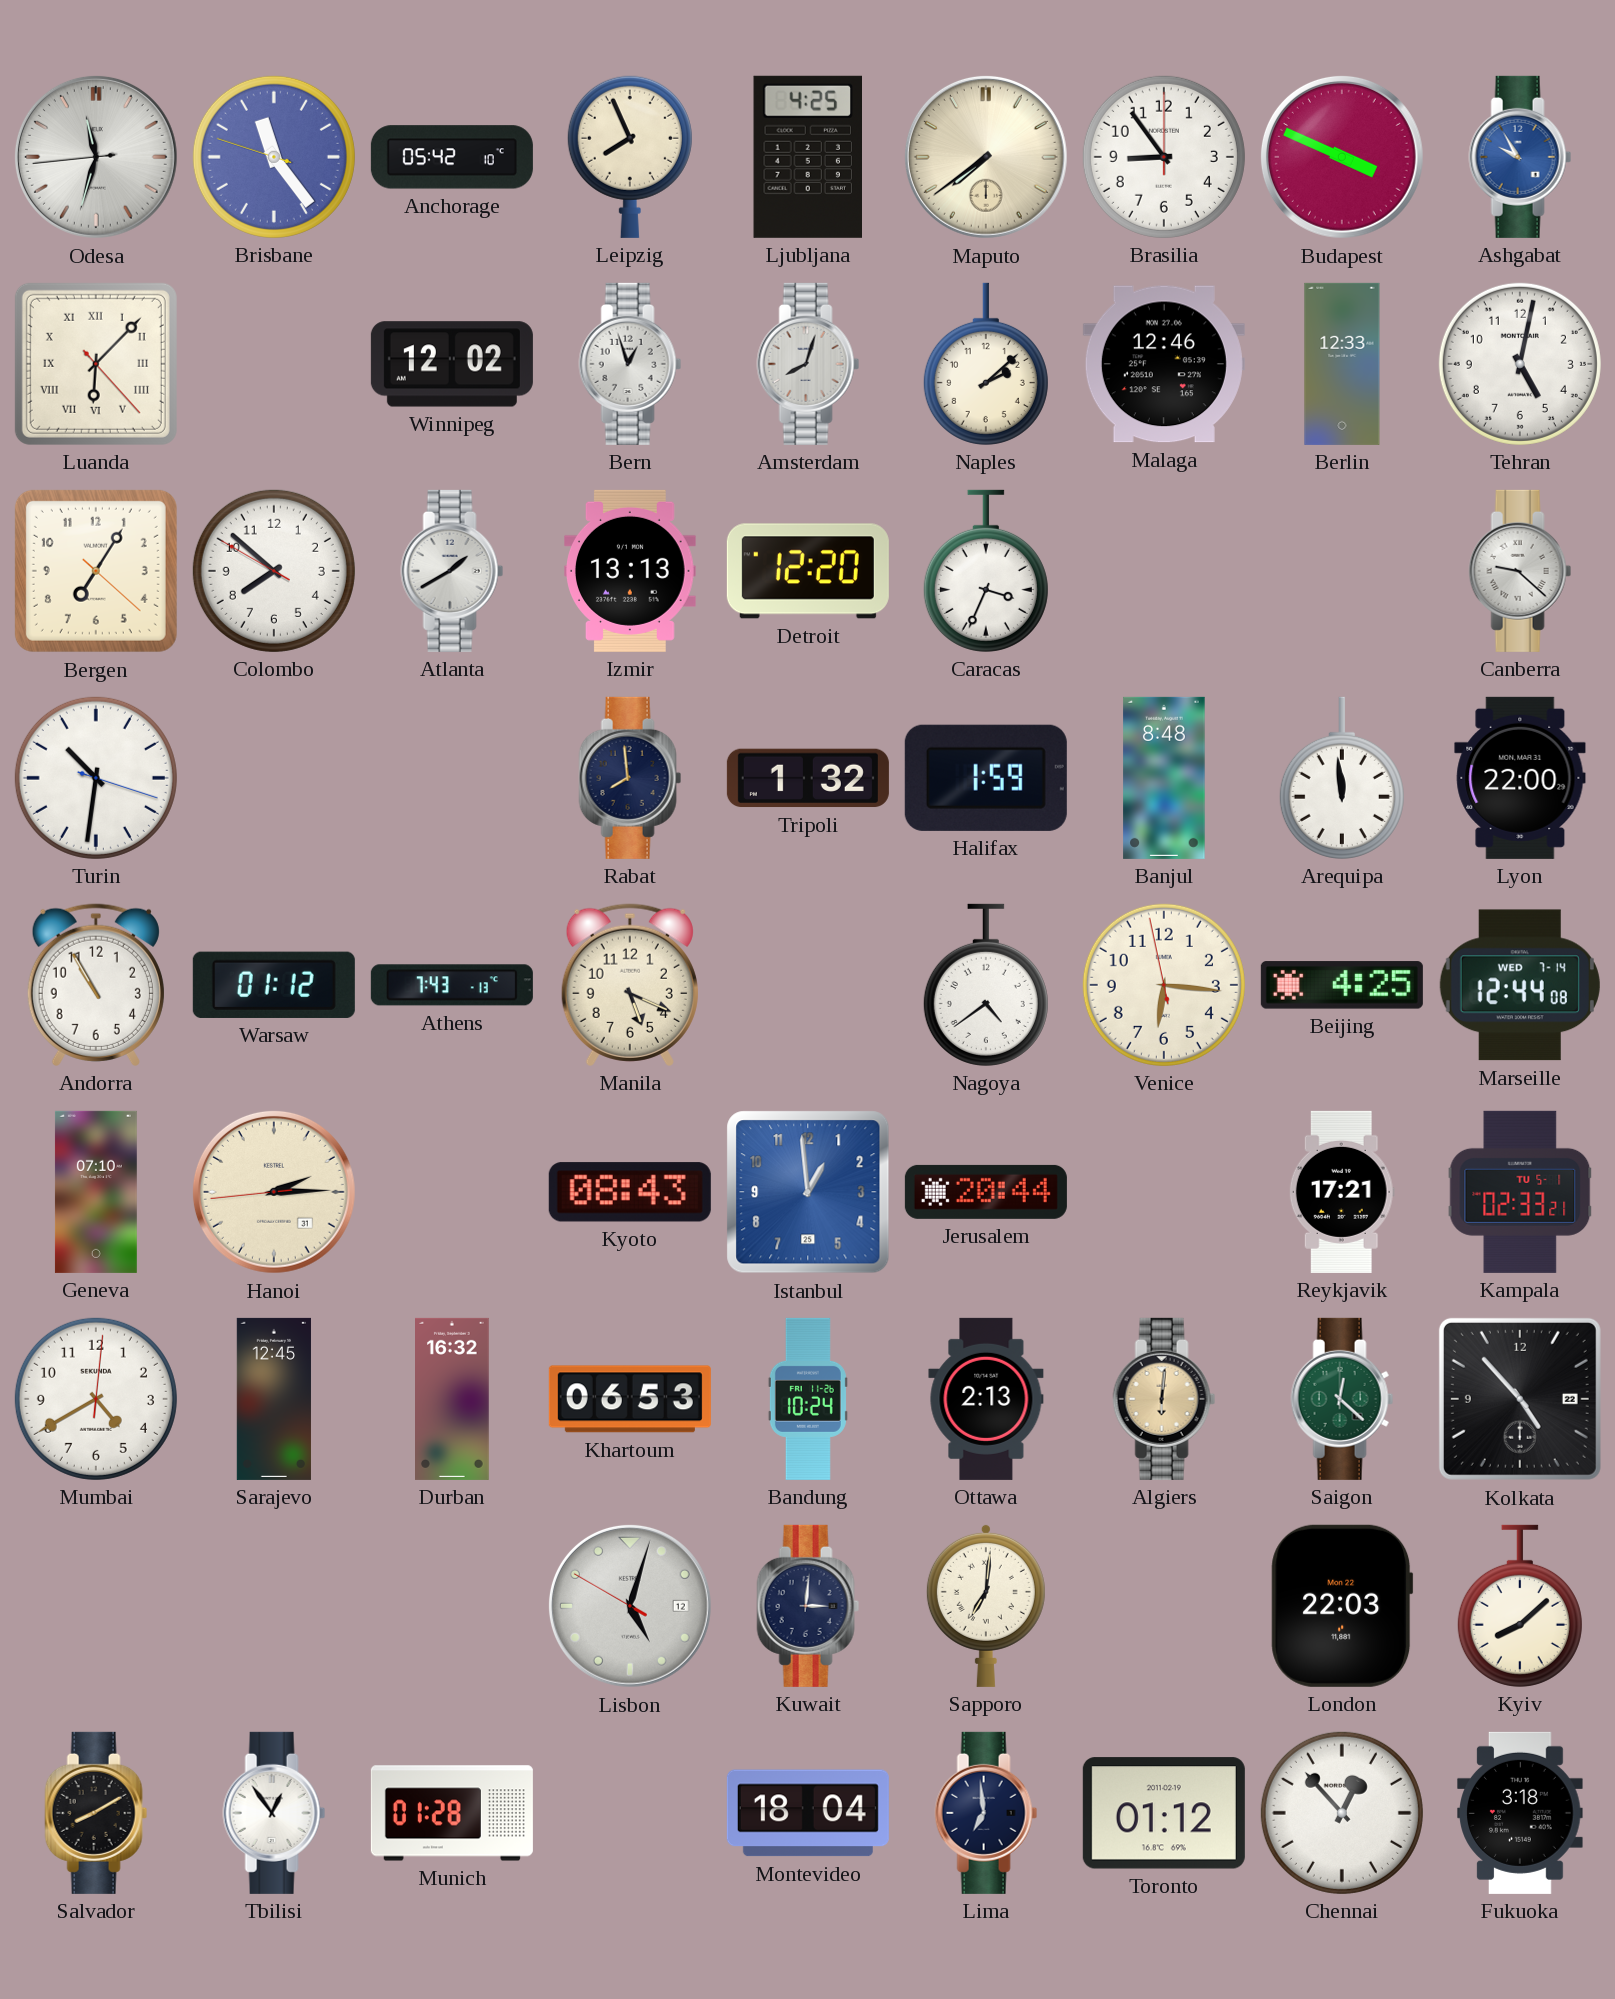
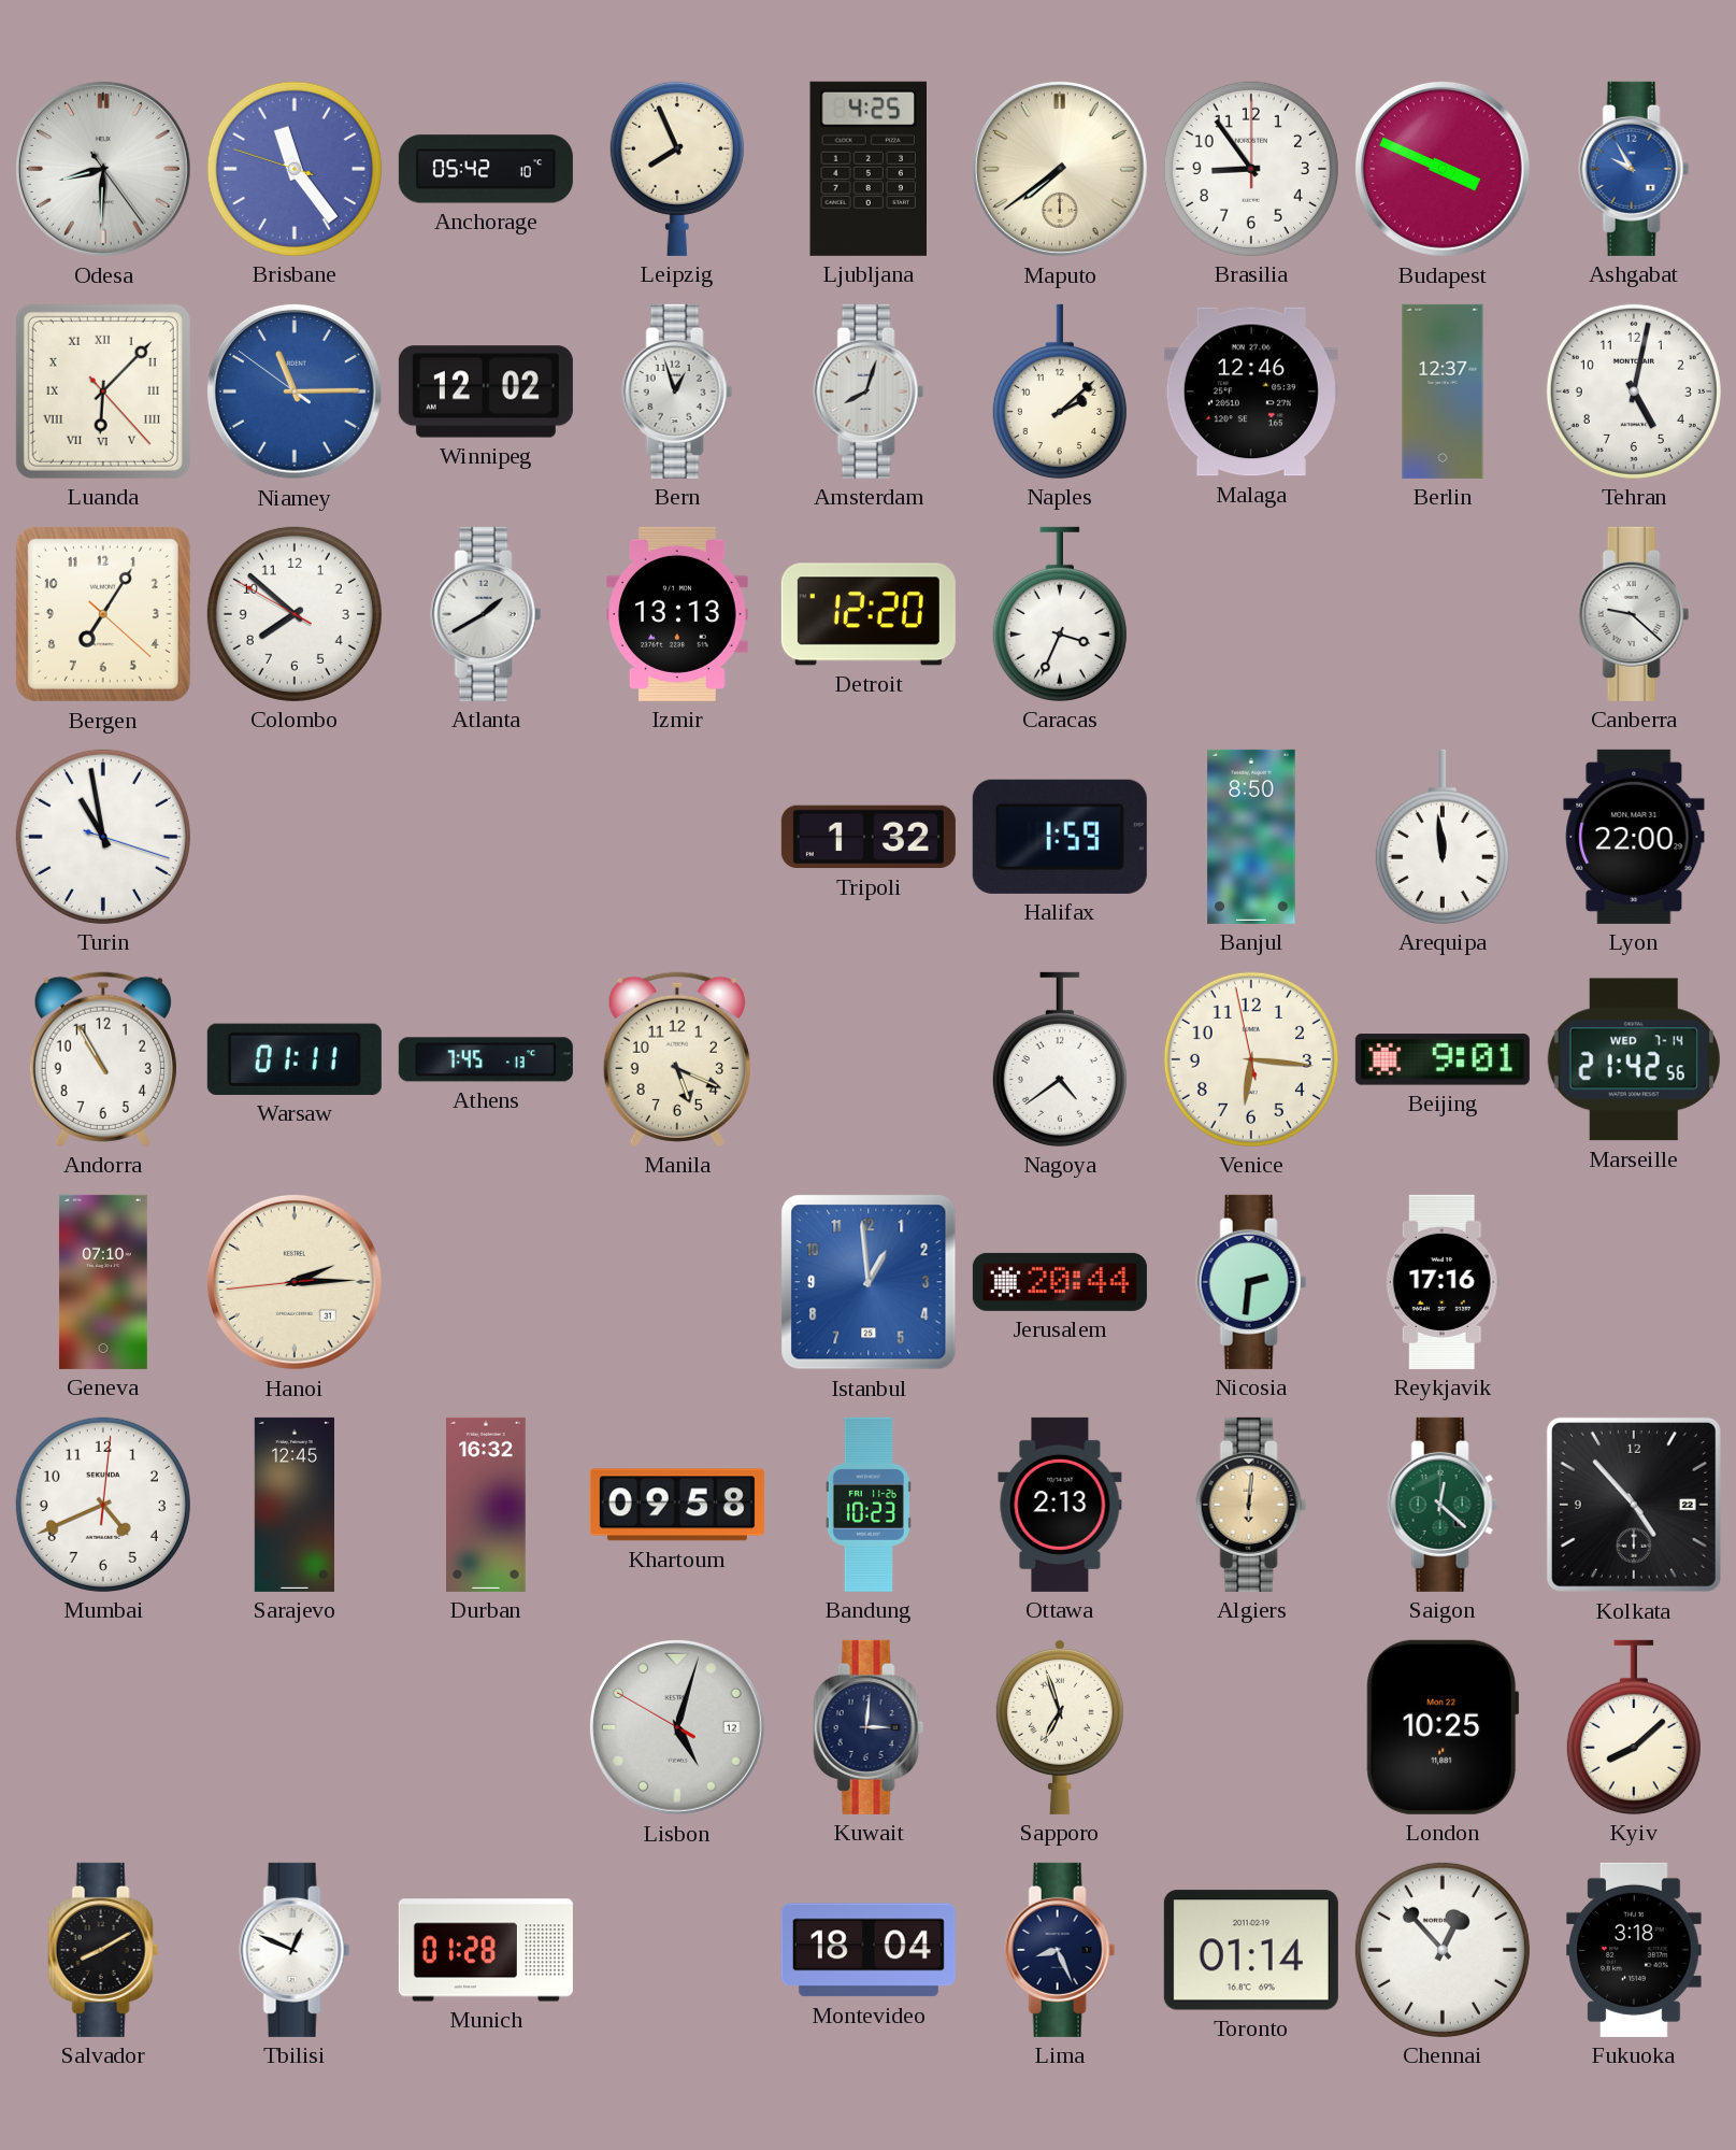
Odesa: 11:32 -> 8:30 (103, 169)
Niamey: none -> 11:14 (295, 391)
Berlin: 12:33 -> 12:37 (1443, 391)
Turin: 10:31 -> 10:58 (103, 837)
Rabat: 7:59 -> none (630, 778)
Banjul: 8:48 -> 8:50 (1251, 837)
Warsaw: 01:12 -> 01:11 (295, 1059)
Athens: 7:43 -> 7:45 (486, 1059)
Beijing: 4:25 -> 9:01 (1443, 1059)
Marseille: 12:44 -> 21:42 (1634, 1059)
Kyoto: 08:43 -> none (630, 1192)
Nicosia: none -> 2:31 (1251, 1282)
Reykjavik: 17:21 -> 17:16 (1443, 1282)
Kampala: 02:33 -> none (1520, 1192)
Mumbai: 4:40 -> 4:41 (103, 1505)
Khartoum: 06:53 -> 09:58 (677, 1505)
Bandung: 10:24 -> 10:23 (869, 1505)
Sapporo: 7:01 -> 6:57 (1060, 1726)
London: 22:03 -> 10:25 (1443, 1727)
Tbilisi: 12:54 -> 12:49 (295, 1950)
Lima: 6:59 -> 8:26 (1060, 1950)
Toronto: 01:12 -> 01:14 (1251, 1950)
